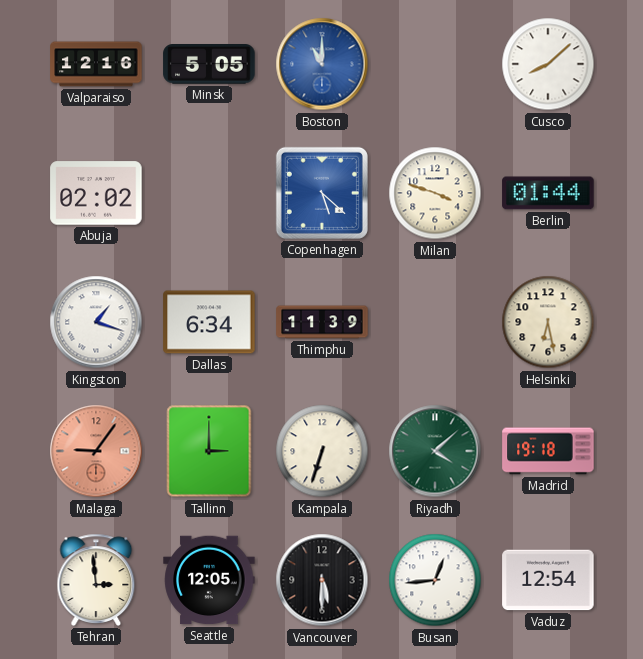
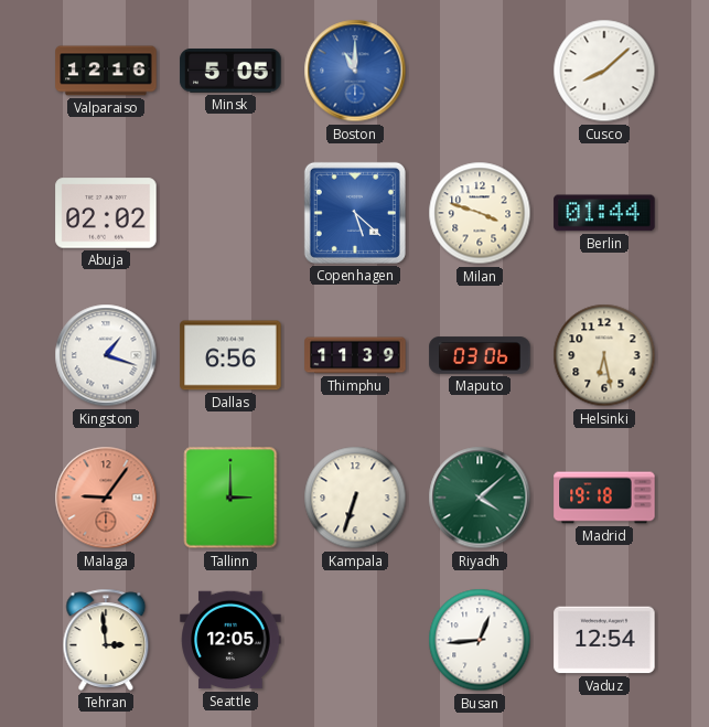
Dallas: 6:34 -> 6:56 (230, 355)
Maputo: none -> 03:06 (480, 355)
Vancouver: 5:30 -> none (322, 580)
